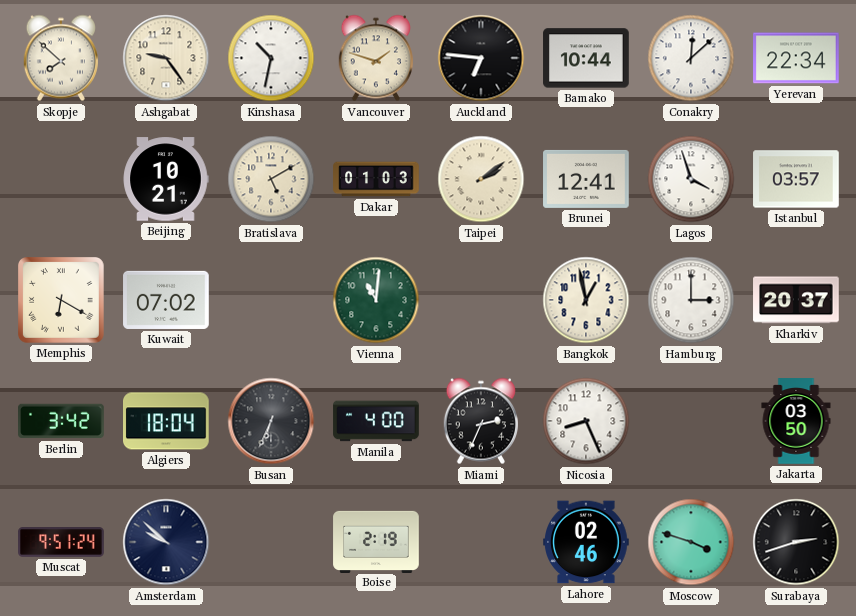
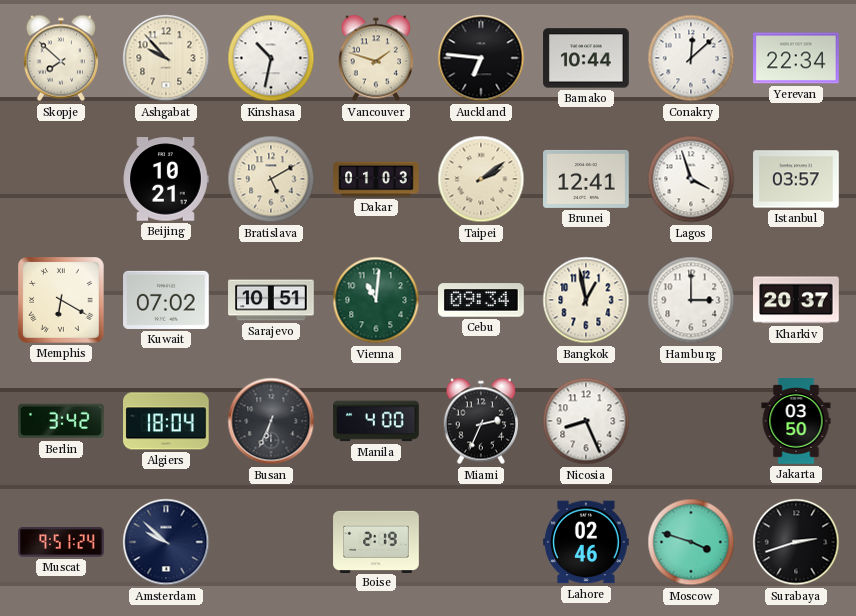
Ashgabat: 9:24 -> 9:53 (166, 58)
Sarajevo: none -> 10:51 (271, 300)
Cebu: none -> 09:34 (481, 300)
